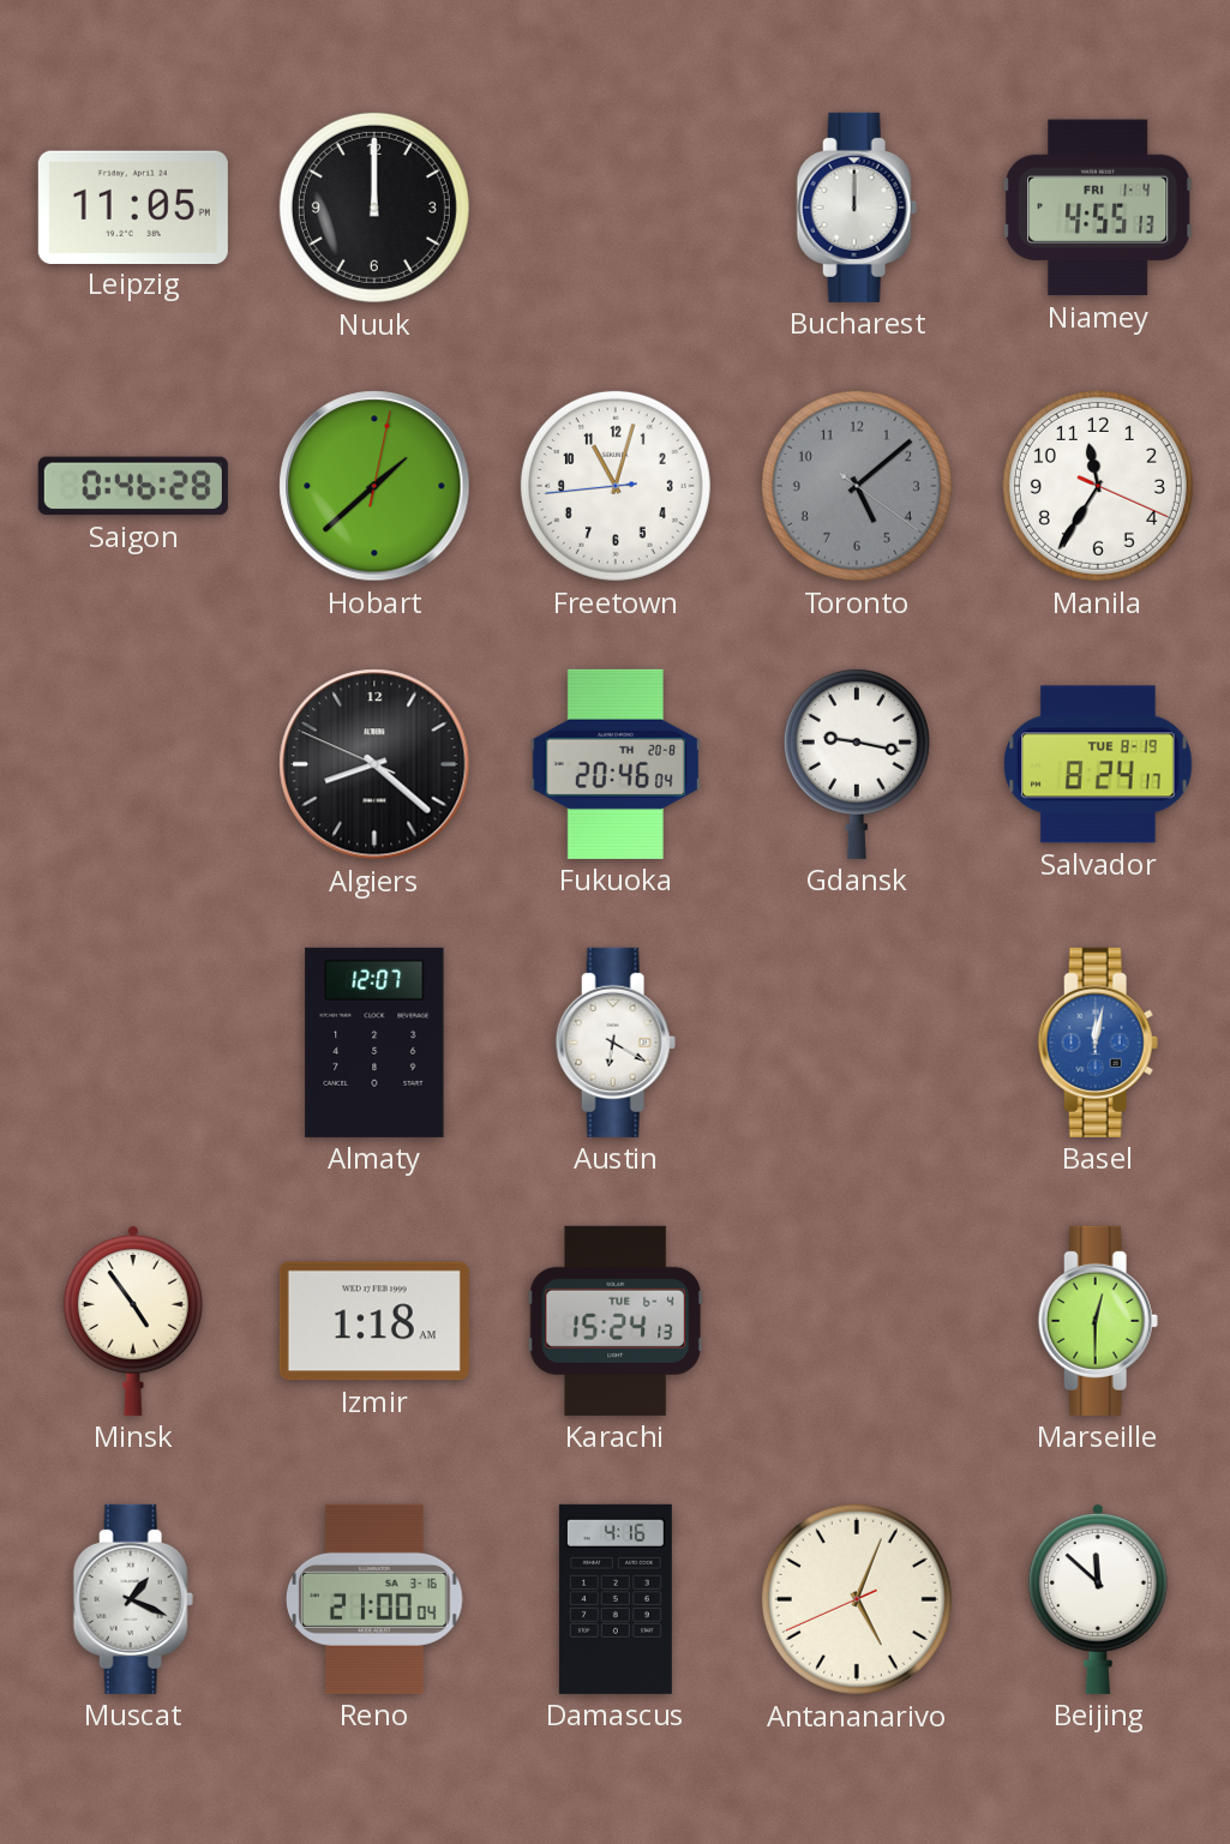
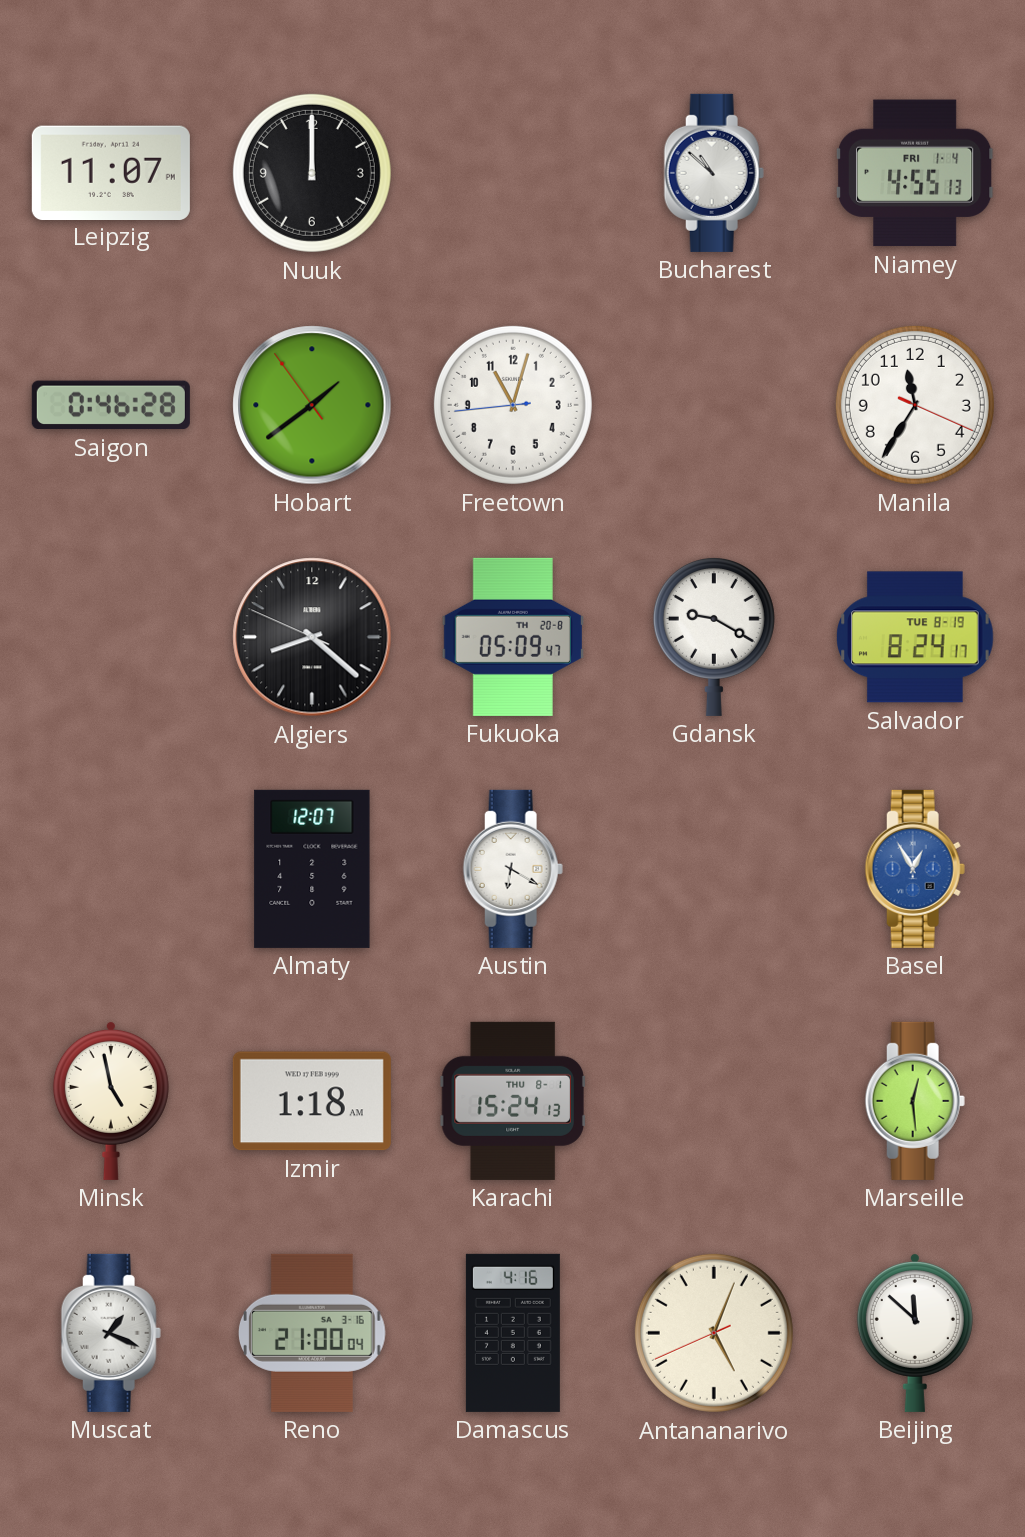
Leipzig: 11:05 -> 11:07 (111, 172)
Bucharest: 12:00 -> 10:52 (714, 173)
Hobart: 1:38:02 -> 1:38:54 (312, 405)
Toronto: 5:08 -> none (857, 486)
Fukuoka: 20:46 -> 05:09 (513, 637)
Gdansk: 9:17 -> 9:20 (714, 636)
Basel: 12:02 -> 12:55 (915, 869)
Minsk: 4:54 -> 4:58 (111, 1100)
Karachi date: TUE 6-4 -> THU 8-1 (513, 1101)
Marseille: 12:30 -> 12:29 (915, 1101)
